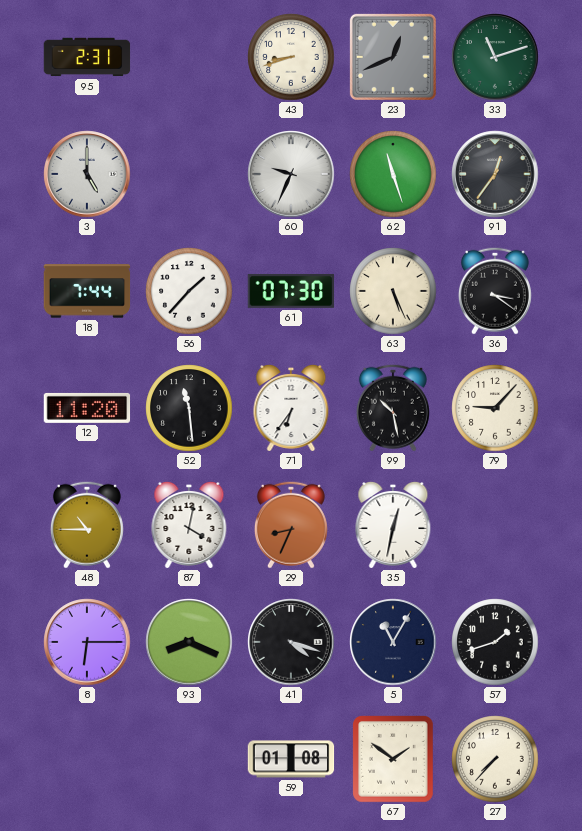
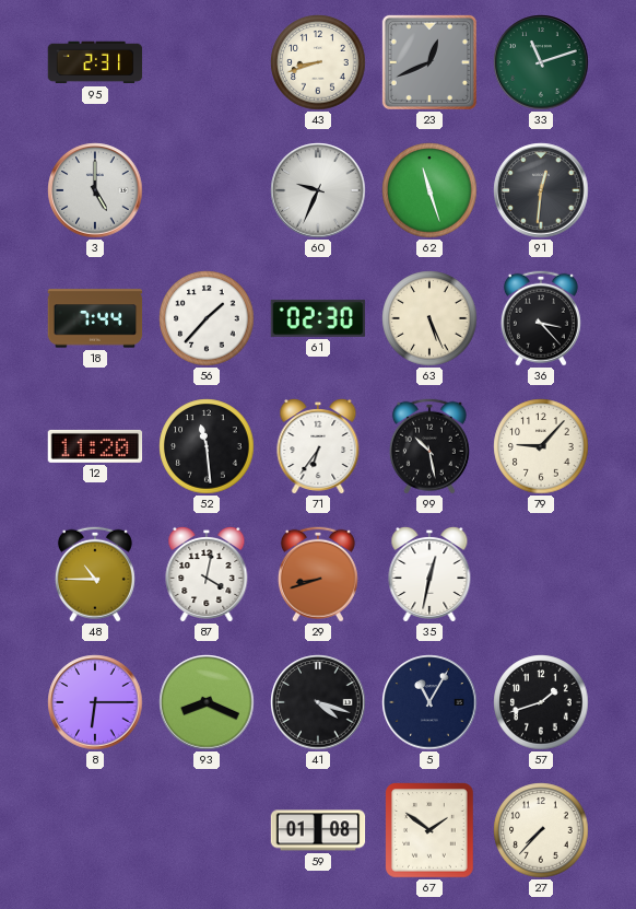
91: 12:36 -> 12:31 (541, 190)
61: 07:30 -> 02:30 (318, 318)
36: 3:21 -> 3:23 (541, 318)
29: 8:34 -> 8:42 (318, 574)
